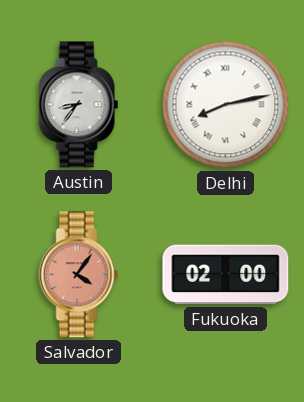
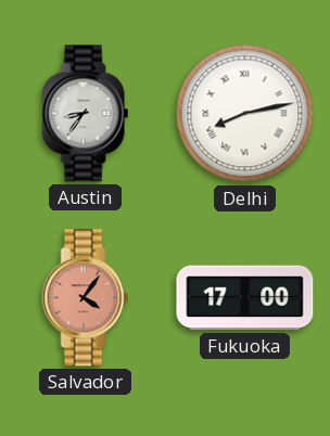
Fukuoka: 02:00 -> 17:00 (245, 298)
